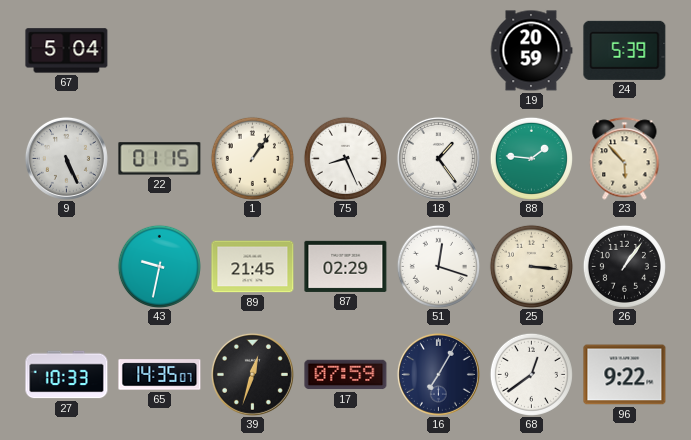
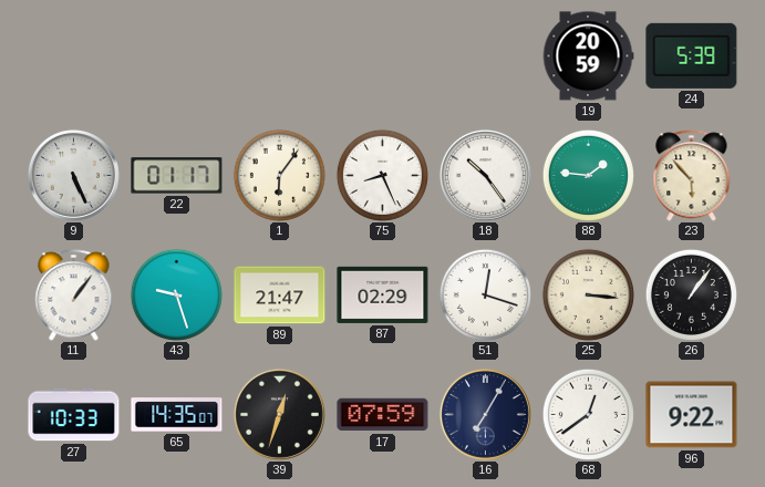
67: 5:04 -> none (67, 51)
22: 01:15 -> 01:17 (177, 176)
1: 1:06 -> 6:06 (279, 175)
18: 1:24 -> 10:24 (485, 175)
11: none -> 1:06 (74, 296)
43: 9:32 -> 9:27 (176, 294)
89: 21:45 -> 21:47 (280, 296)
